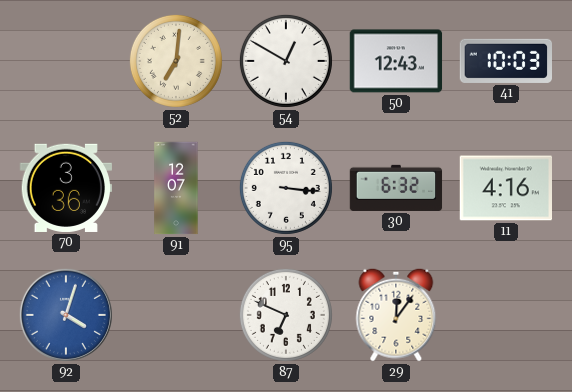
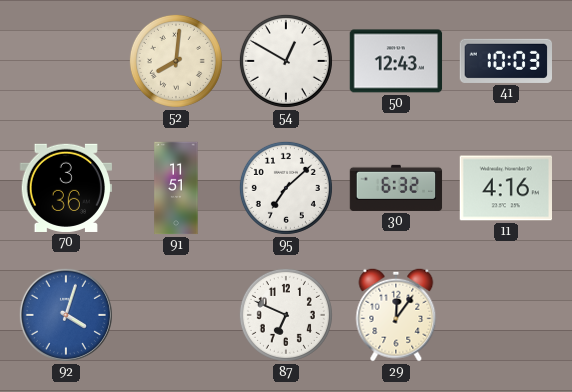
52: 7:01 -> 8:01 (176, 61)
91: 12:07 -> 11:51 (176, 188)
95: 3:16 -> 7:08 (286, 188)
